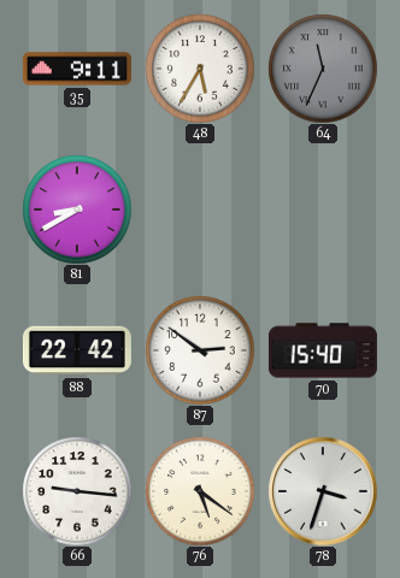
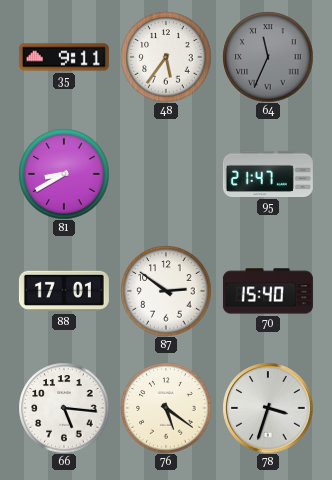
48: 5:35 -> 5:36 (166, 57)
95: none -> 21:47 (268, 174)
88: 22:42 -> 17:01 (64, 291)
66: 9:16 -> 5:16 (64, 408)
